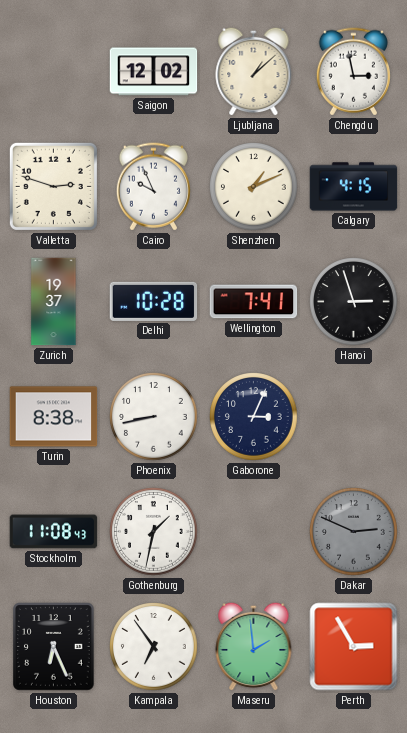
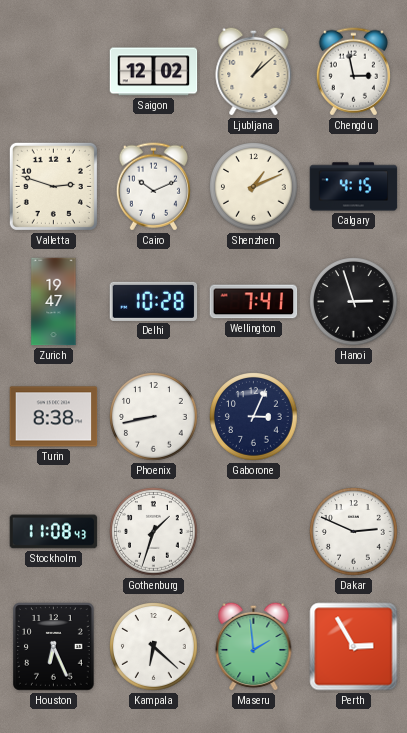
Cairo: 9:56 -> 10:11 (153, 187)
Zurich: 19:37 -> 19:47 (54, 302)
Gothenburg: 1:32 -> 1:33 (154, 532)
Dakar dial: grey -> white (354, 532)
Kampala: 6:54 -> 6:22 (154, 647)
